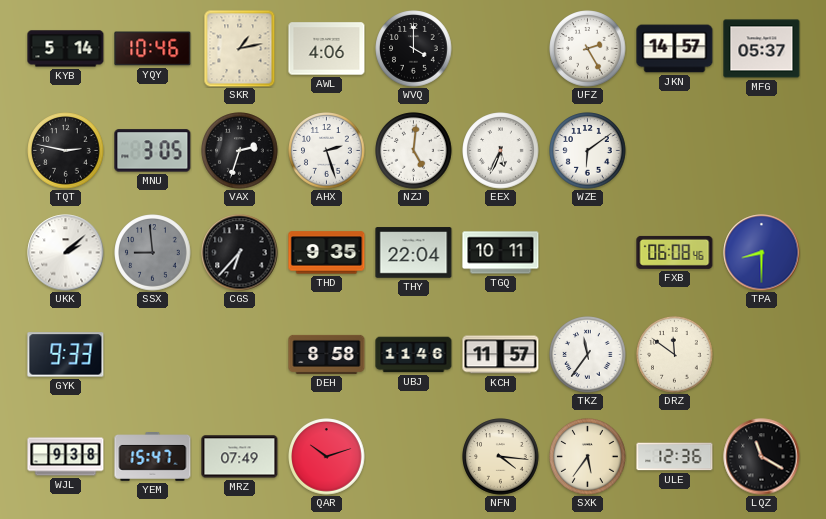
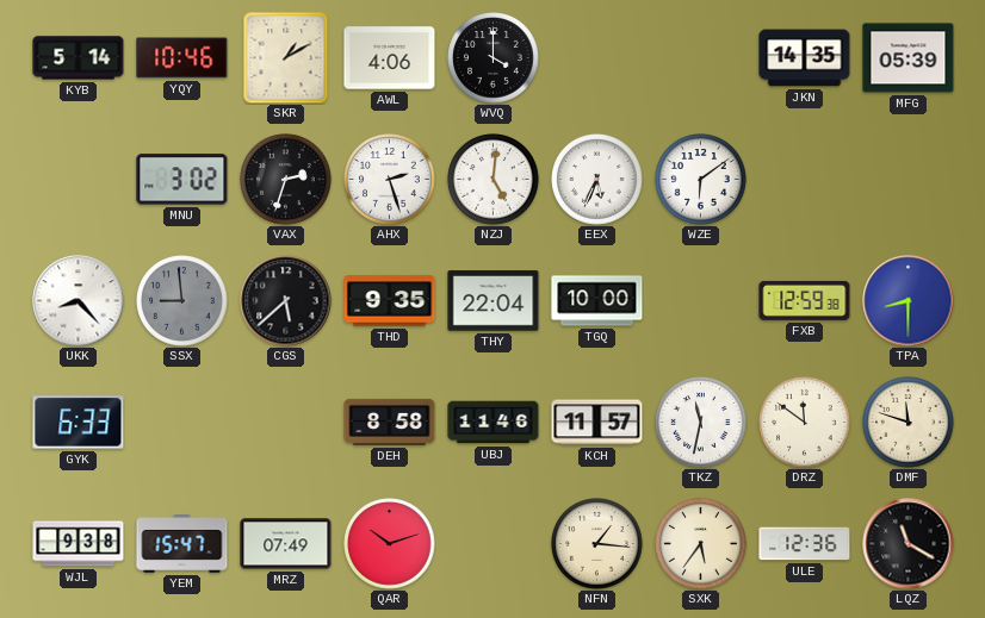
SKR: 1:13 -> 1:10 (286, 57)
UFZ: 2:25 -> none (588, 49)
JKN: 14:57 -> 14:35 (805, 58)
MFG: 05:37 -> 05:39 (909, 58)
TQT: 2:47 -> none (66, 151)
MNU: 3:05 -> 3:02 (182, 180)
UKK: 2:08 -> 8:23 (79, 301)
CGS: 6:37 -> 5:38 (286, 301)
TGQ: 10:11 -> 10:00 (597, 301)
FXB: 06:08 -> 12:59 (805, 300)
GYK: 9:33 -> 6:33 (79, 423)
TKZ: 11:36 -> 11:32 (701, 423)
DMF: none -> 11:48 (909, 423)
NFN: 4:16 -> 1:16 (597, 544)
